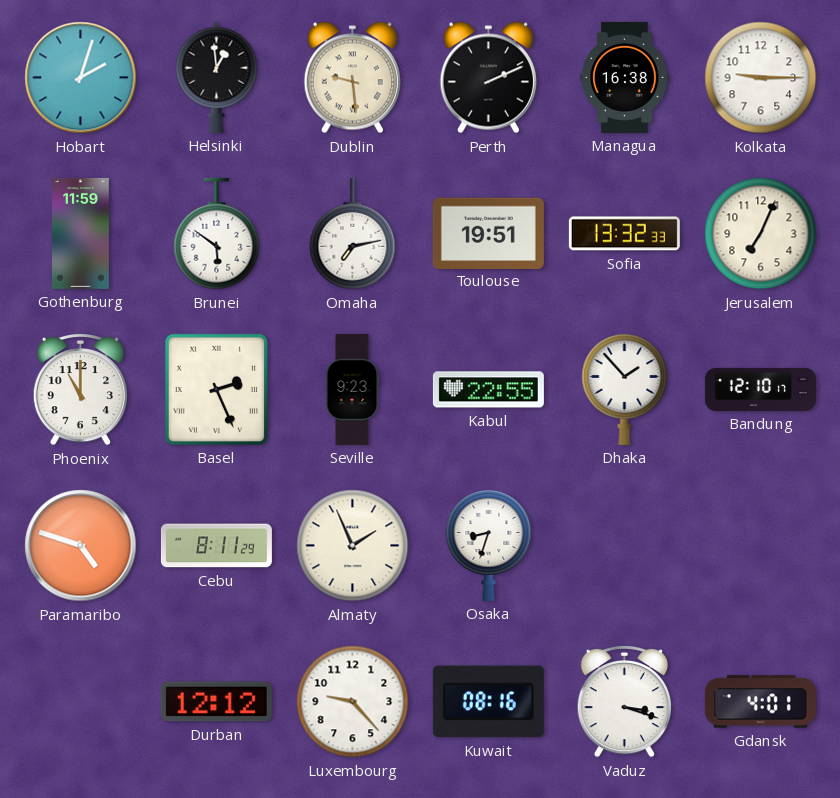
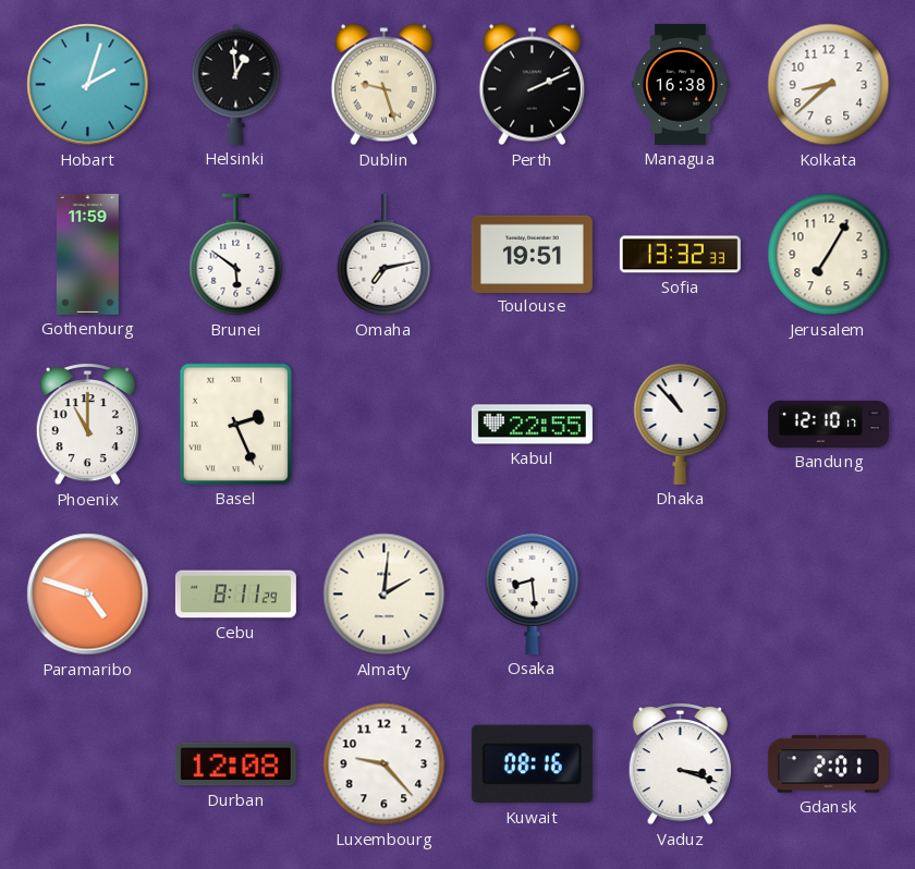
Dublin: 9:29 -> 9:27 (383, 85)
Kolkata: 9:15 -> 8:38 (829, 85)
Jerusalem: 7:04 -> 7:05 (829, 255)
Seville: 9:23 -> none (352, 389)
Dhaka: 1:53 -> 10:53 (681, 425)
Almaty: 1:56 -> 2:01 (385, 595)
Osaka: 8:33 -> 8:29 (533, 595)
Durban: 12:12 -> 12:08 (235, 764)
Gdansk: 4:01 -> 2:01 (828, 764)
